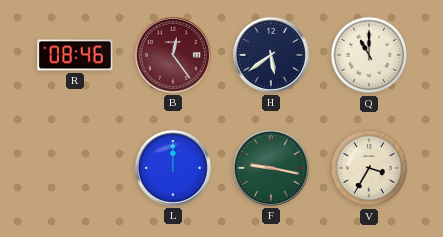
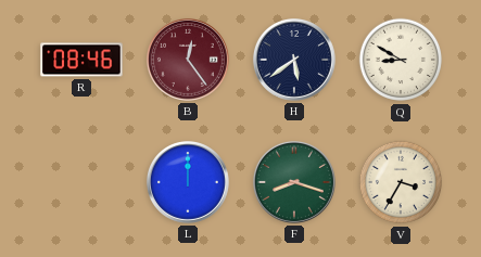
Q: 11:00 -> 8:50 (401, 60)
F: 9:17 -> 8:18 (294, 182)
